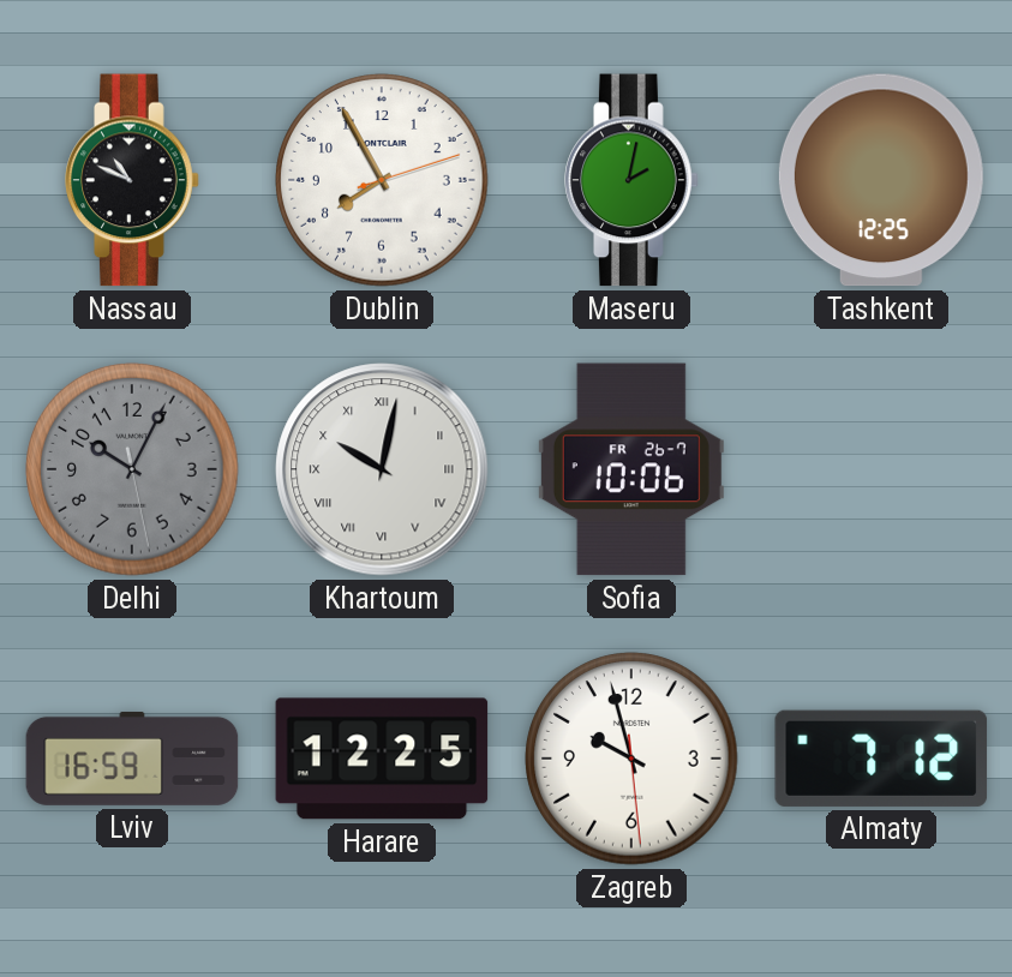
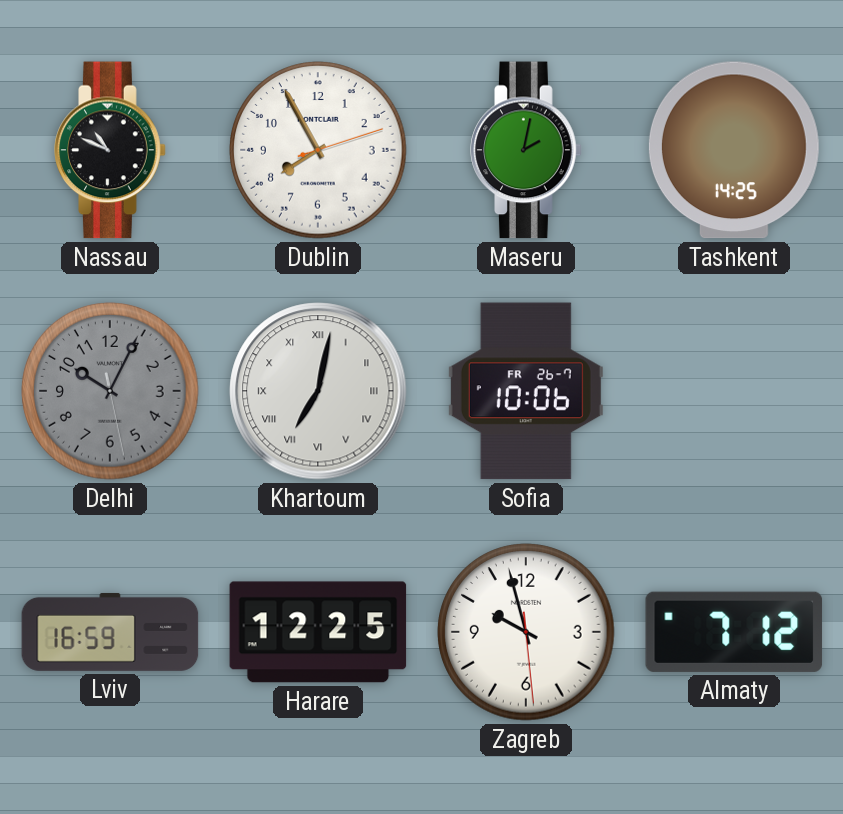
Tashkent: 12:25 -> 14:25 (734, 150)
Khartoum: 10:02 -> 7:02 (318, 391)
